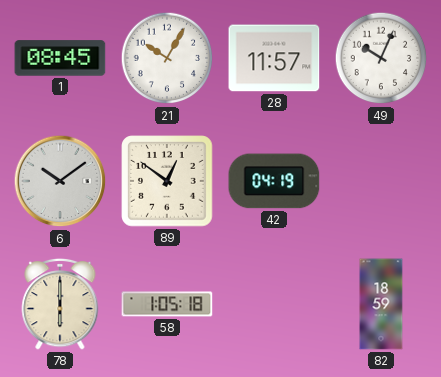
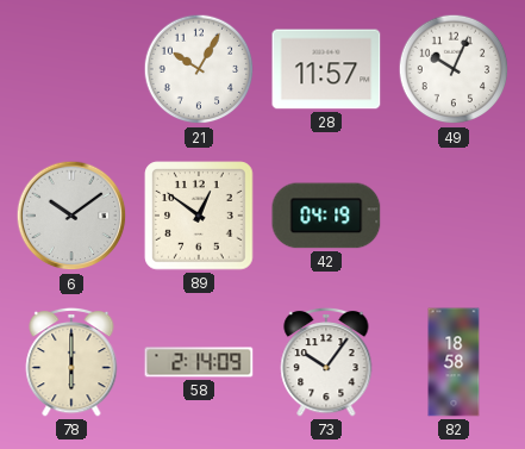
1: 08:45 -> none (60, 58)
58: 1:05 -> 2:14 (199, 362)
73: none -> 10:06 (326, 362)
82: 18:59 -> 18:58 (454, 362)
